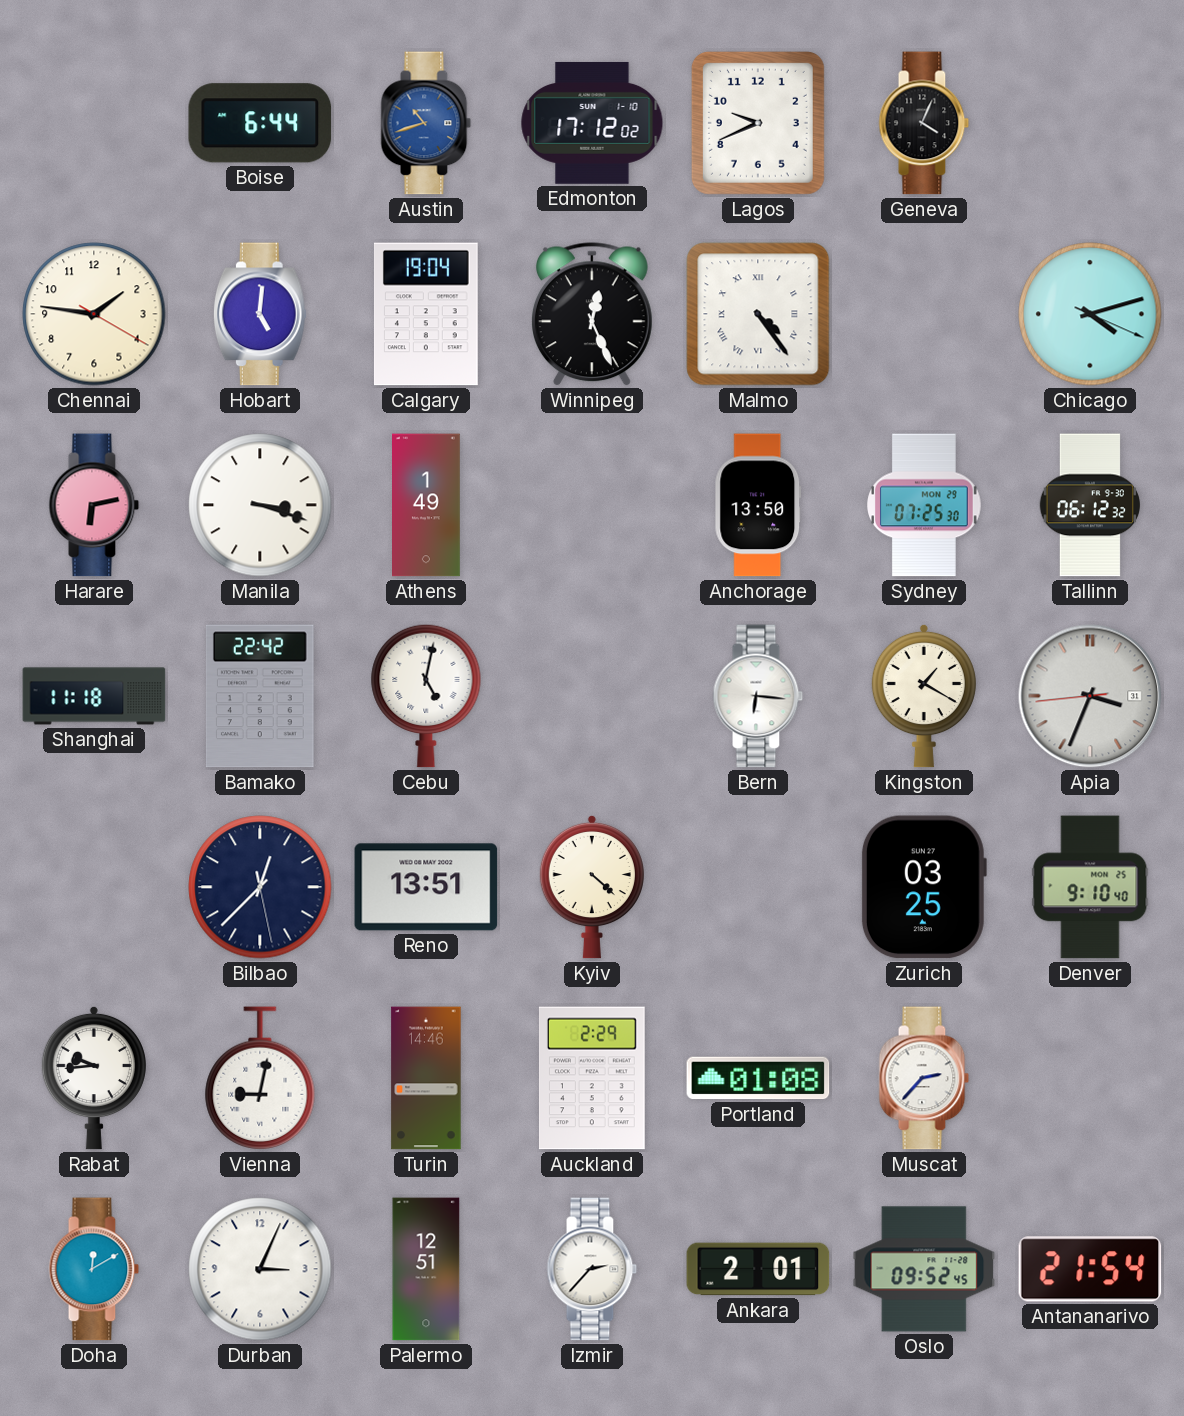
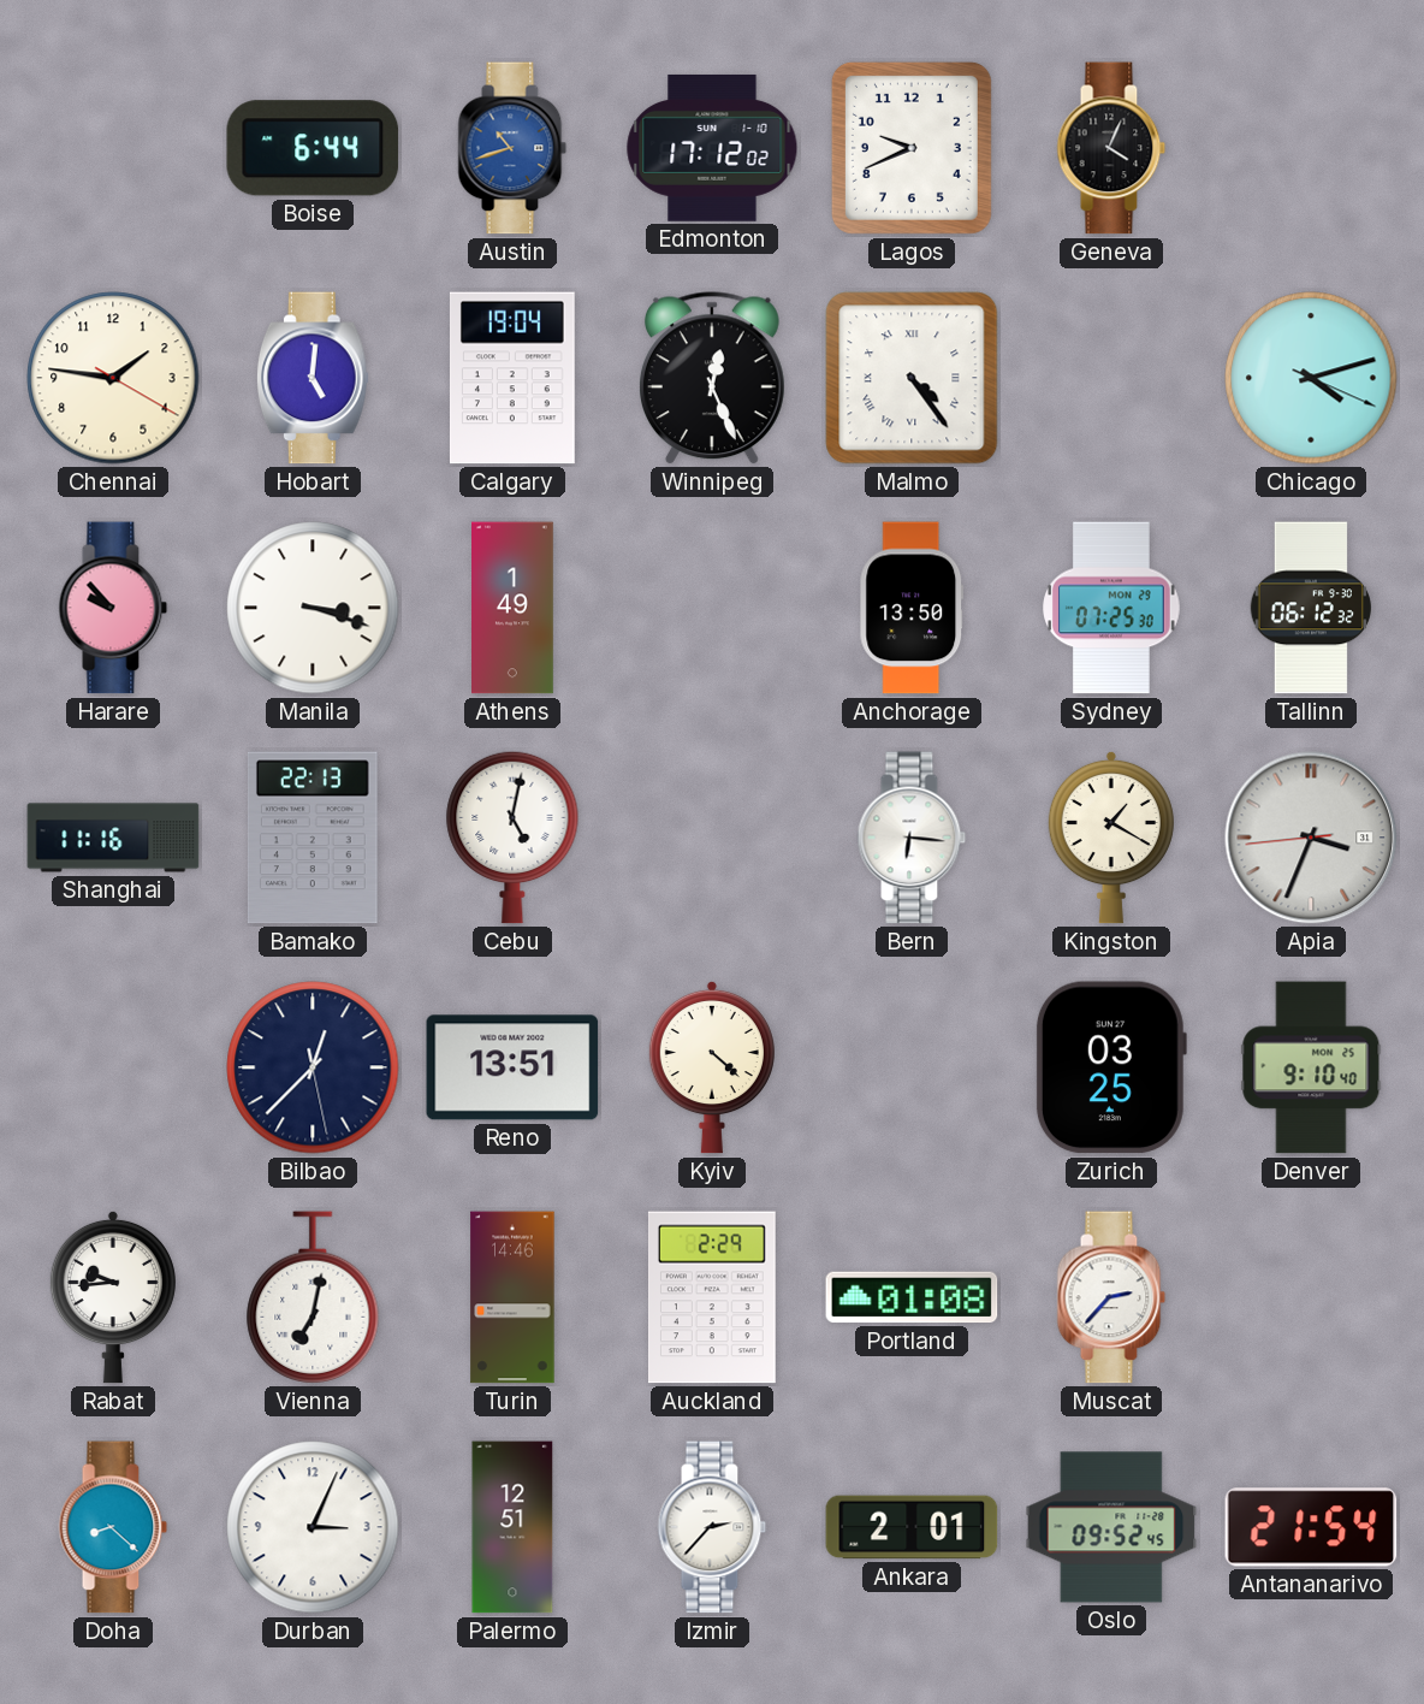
Harare: 6:13 -> 9:53 (113, 608)
Shanghai: 11:18 -> 11:16 (113, 838)
Bamako: 22:42 -> 22:13 (313, 838)
Vienna: 9:02 -> 7:02 (313, 1297)
Doha: 12:10 -> 8:22 (113, 1527)
